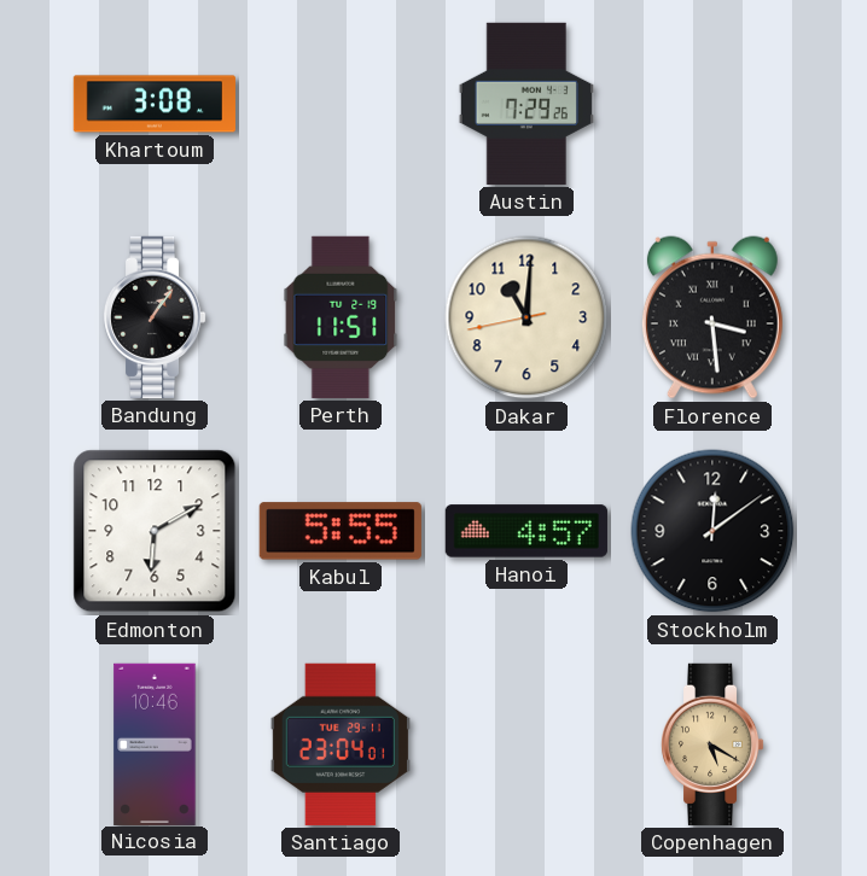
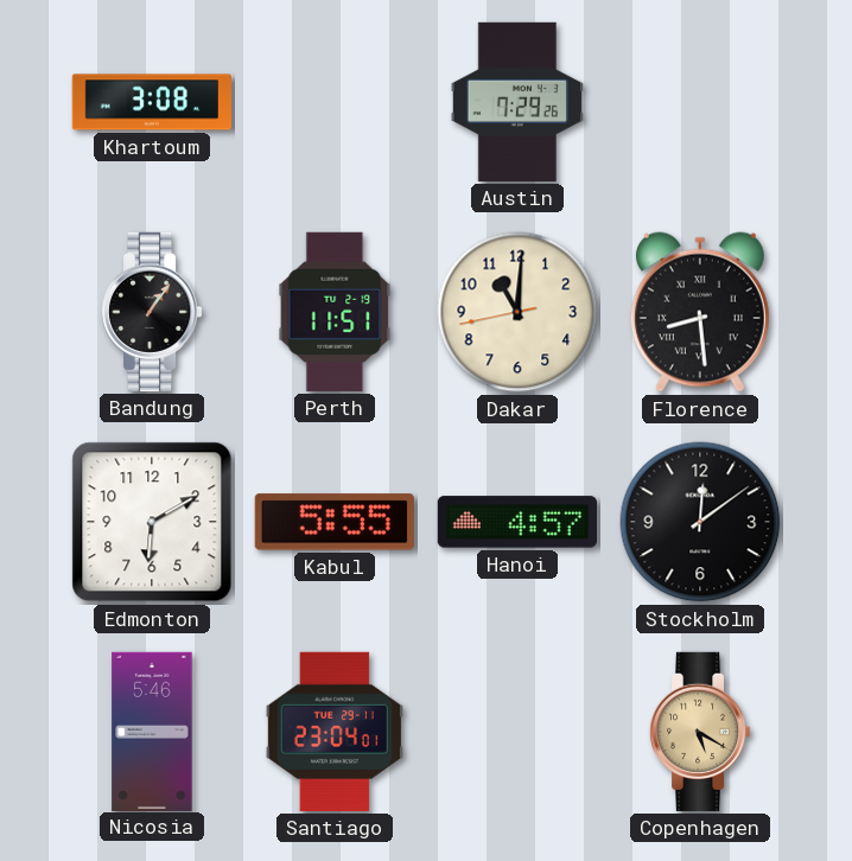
Florence: 3:29 -> 8:29 (700, 312)
Nicosia: 10:46 -> 5:46 (152, 731)
